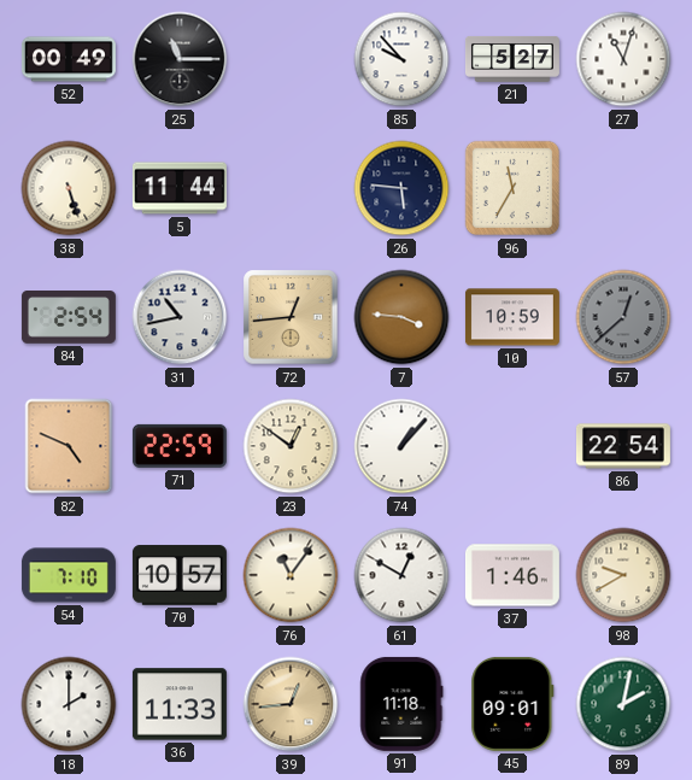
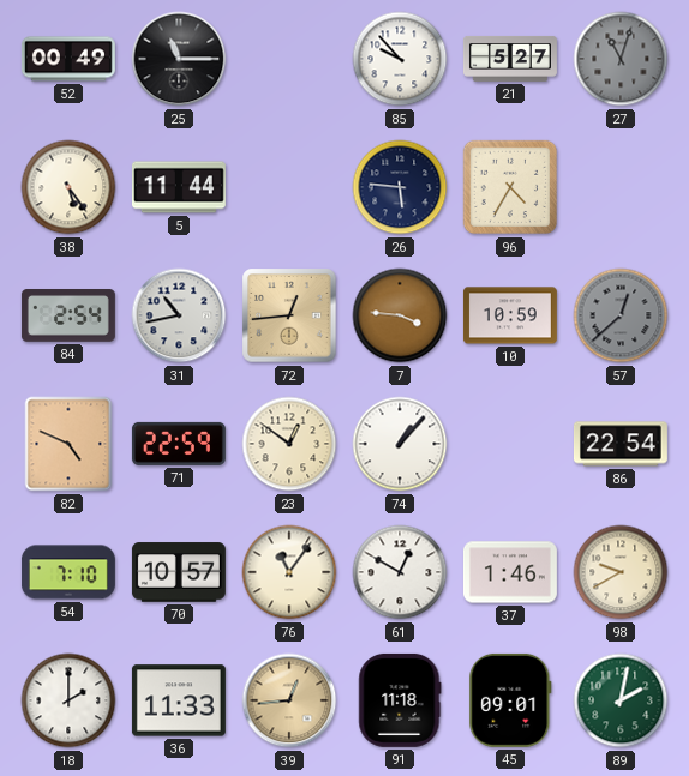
27 dial: white -> grey (621, 59)
38: 5:27 -> 5:24 (68, 187)
96: 11:35 -> 4:35 (510, 187)
